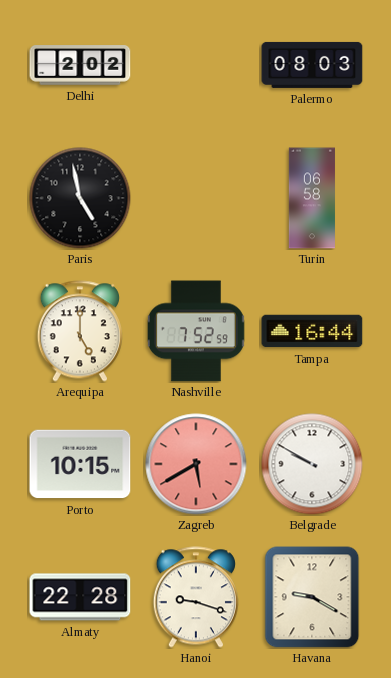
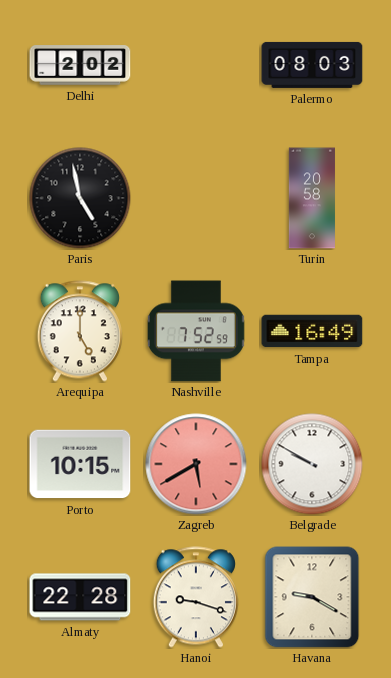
Turin: 06:58 -> 20:58 (311, 198)
Tampa: 16:44 -> 16:49 (312, 331)
